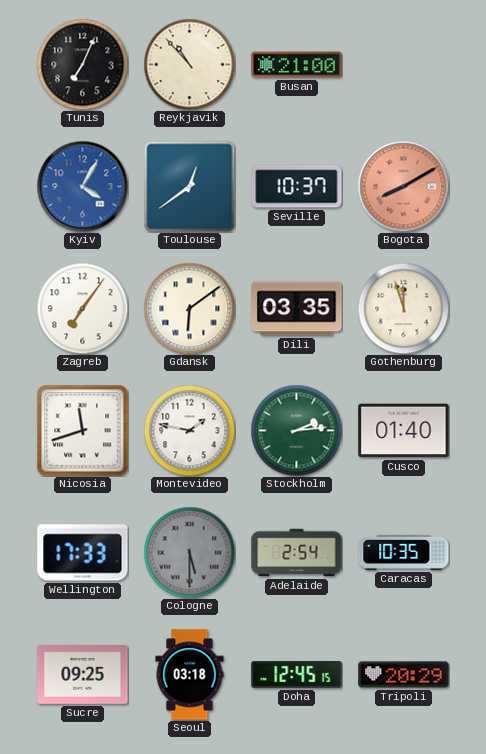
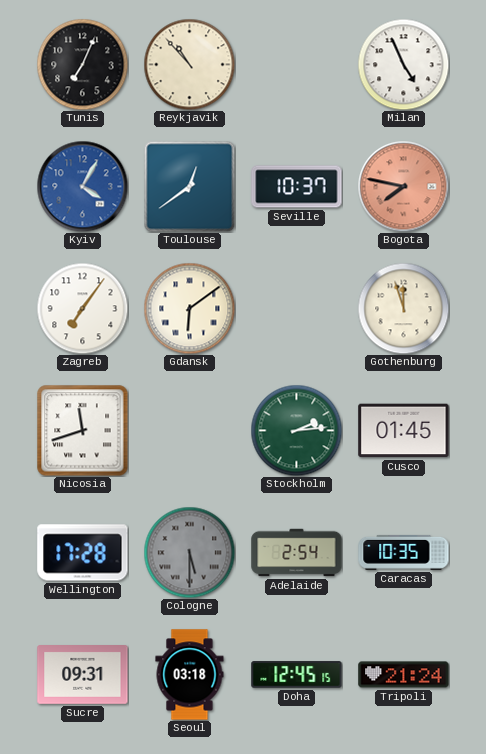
Busan: 21:00 -> none (297, 65)
Milan: none -> 4:56 (403, 64)
Bogota: 8:10 -> 7:47 (403, 186)
Dili: 03:35 -> none (297, 309)
Montevideo: 1:47 -> none (189, 430)
Cusco: 01:40 -> 01:45 (404, 431)
Wellington: 17:33 -> 17:28 (83, 553)
Sucre: 09:25 -> 09:31 (83, 675)
Tripoli: 20:29 -> 21:24 (404, 675)
